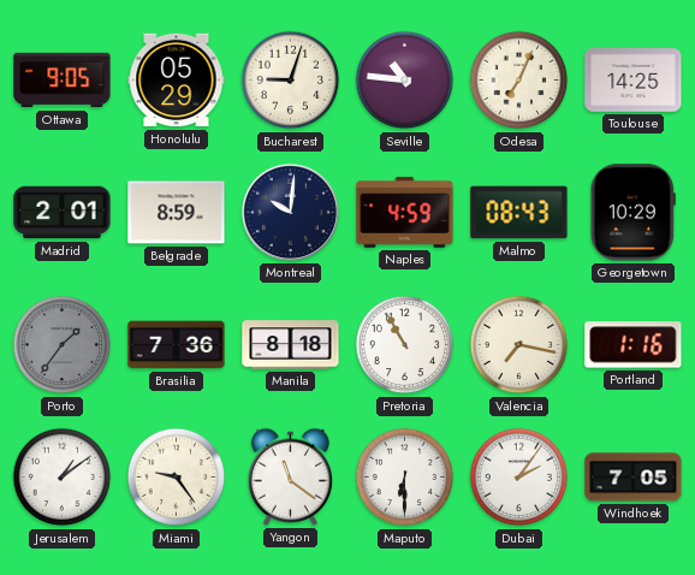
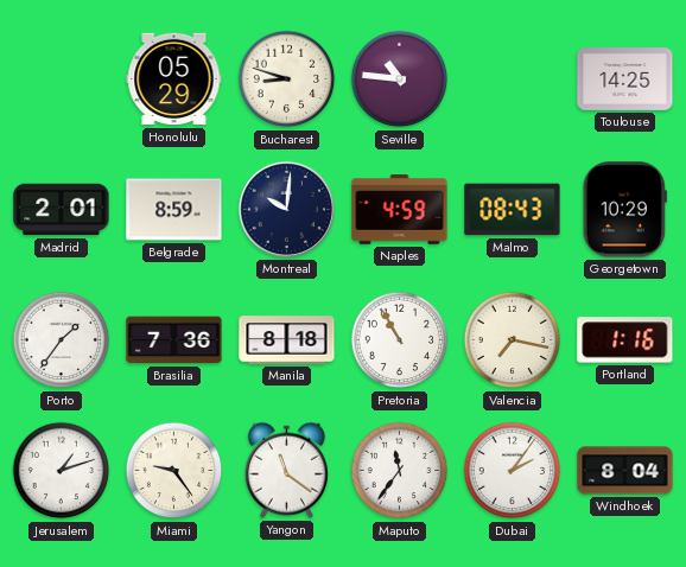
Ottawa: 9:05 -> none (63, 81)
Bucharest: 9:03 -> 8:48 (287, 79)
Odesa: 7:04 -> none (519, 81)
Porto dial: grey -> white (62, 340)
Jerusalem: 1:09 -> 1:12 (62, 471)
Maputo: 6:30 -> 11:36 (400, 471)
Windhoek: 7:05 -> 8:04 (625, 471)
